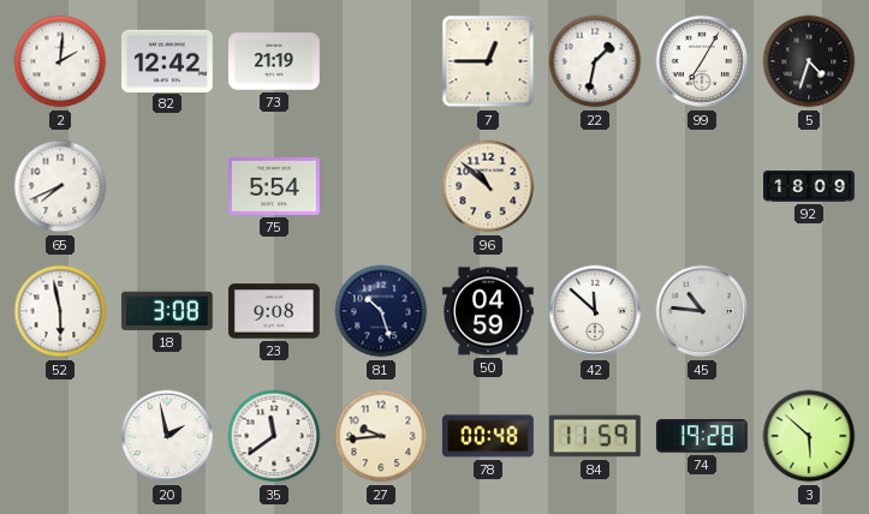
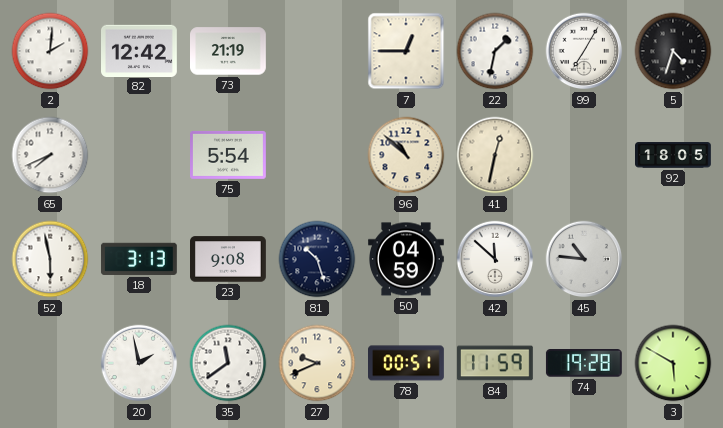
41: none -> 12:32 (495, 155)
92: 18:09 -> 18:05 (674, 155)
18: 3:08 -> 3:13 (139, 259)
27: 9:44 -> 9:41 (317, 363)
78: 00:48 -> 00:51 (407, 363)
3: 5:52 -> 5:50 (673, 363)
